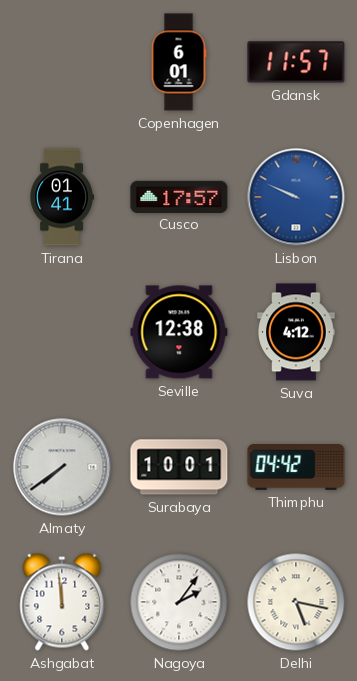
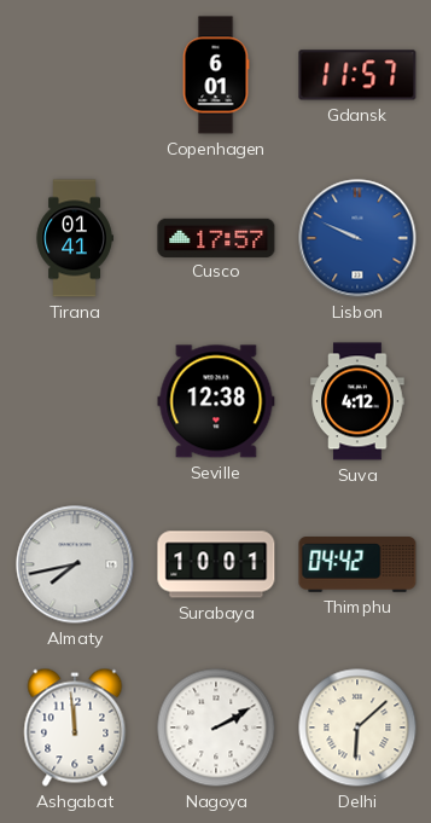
Almaty: 7:39 -> 7:43 (75, 564)
Nagoya: 2:06 -> 2:10 (216, 728)
Delhi: 5:17 -> 6:08 (357, 728)
